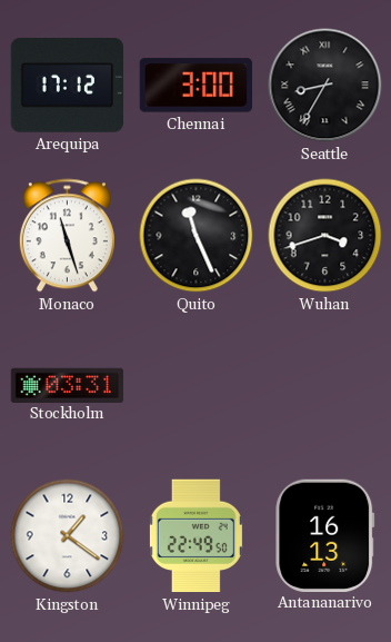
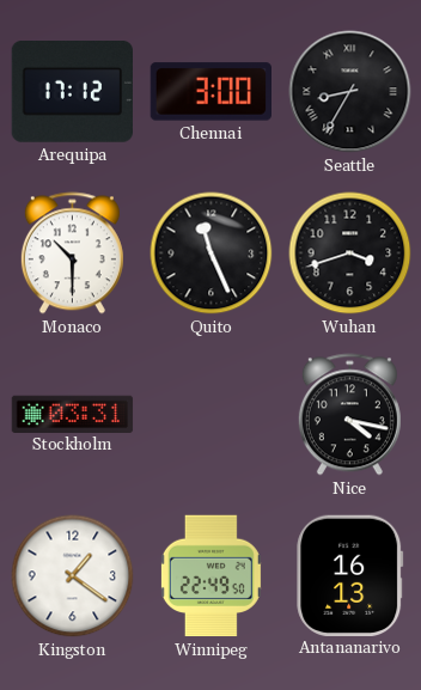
Monaco: 11:27 -> 10:30 (72, 254)
Nice: none -> 4:17 (349, 415)
